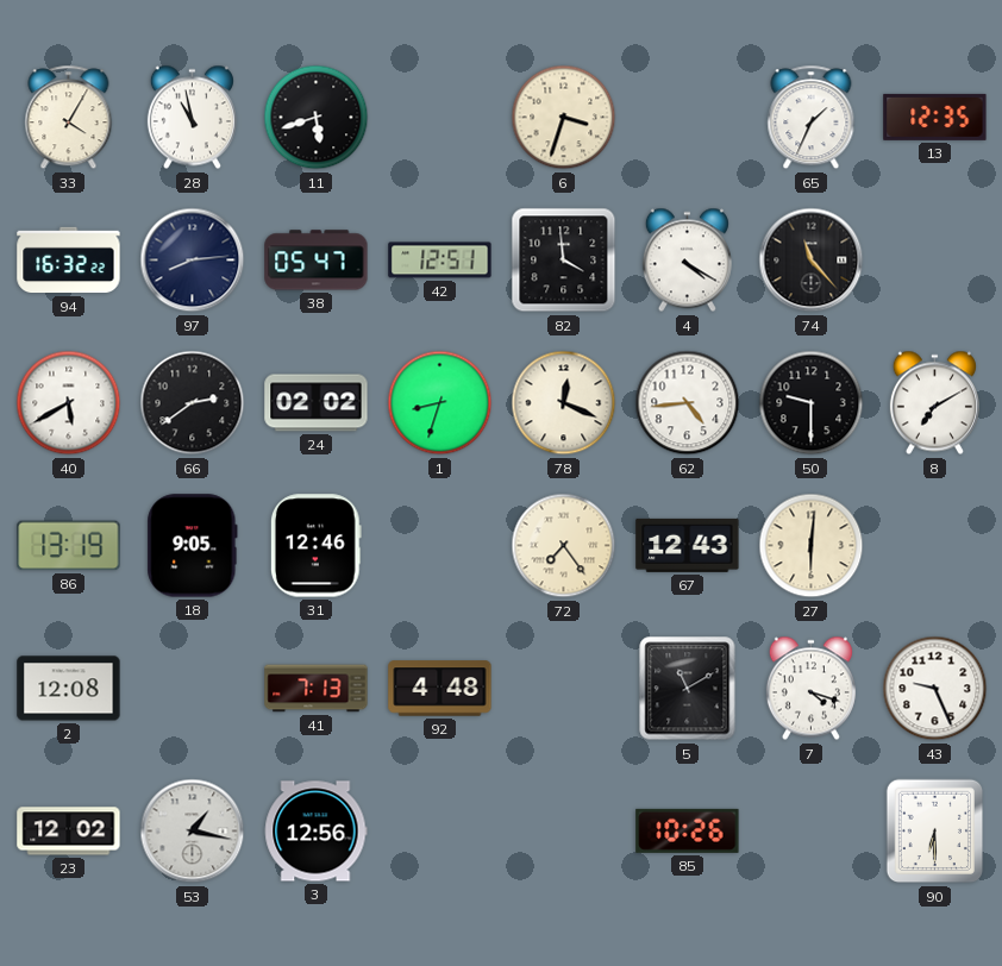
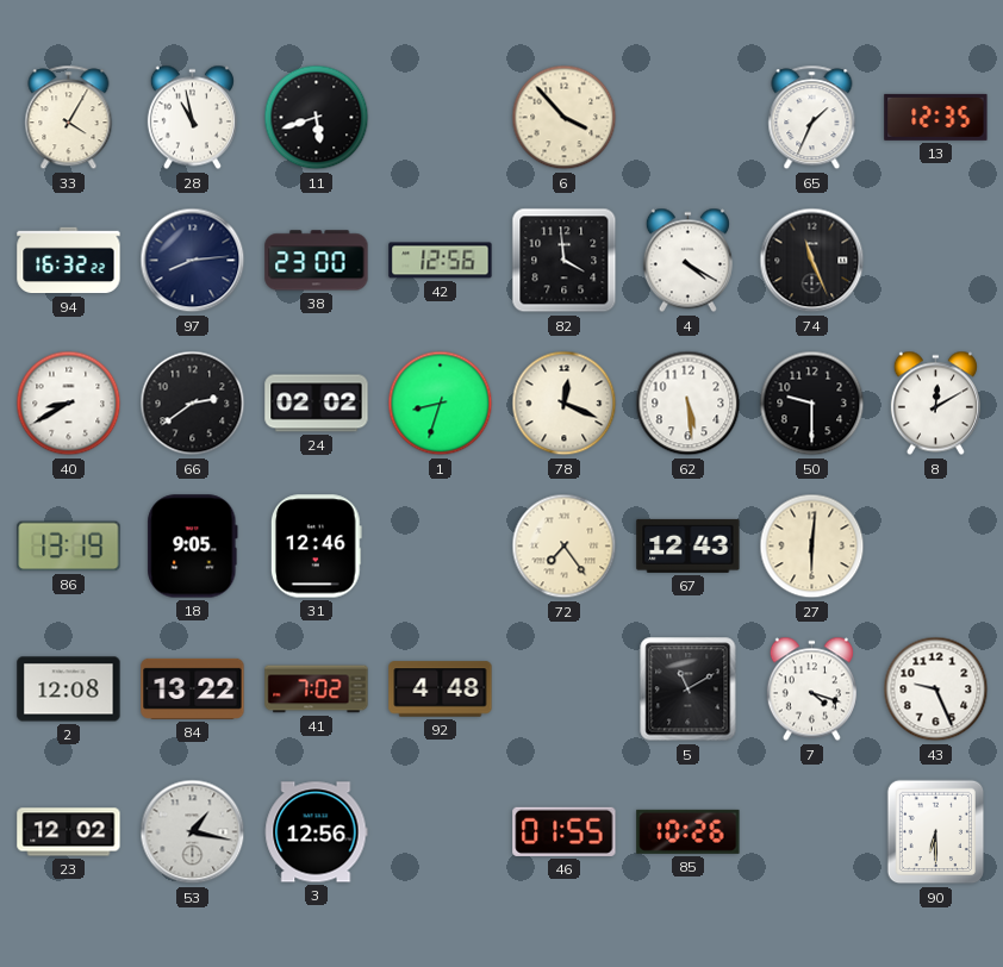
6: 3:33 -> 3:53 (565, 118)
38: 05:47 -> 23:00 (317, 261)
42: 12:51 -> 12:56 (441, 261)
74: 11:23 -> 11:26 (812, 261)
40: 5:40 -> 8:40 (69, 404)
62: 4:44 -> 5:29 (689, 404)
8: 7:10 -> 12:10 (935, 404)
84: none -> 13:22 (193, 688)
41: 7:13 -> 7:02 (317, 690)
46: none -> 01:55 (565, 831)
